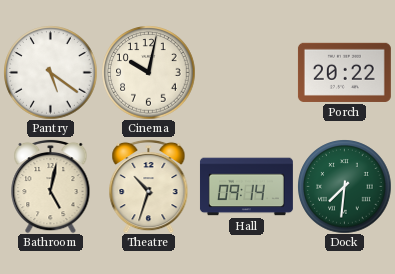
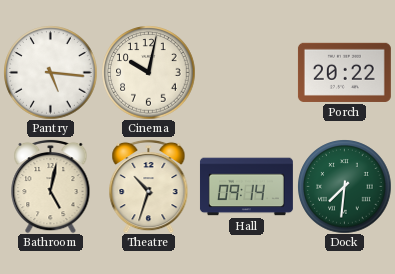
Pantry: 5:21 -> 5:16 (50, 72)
